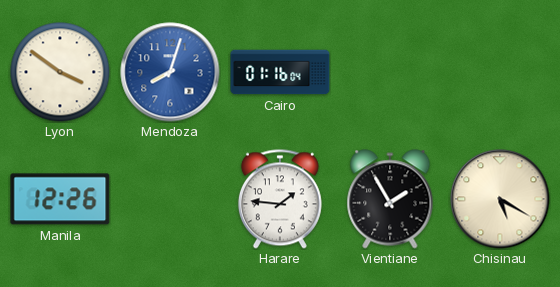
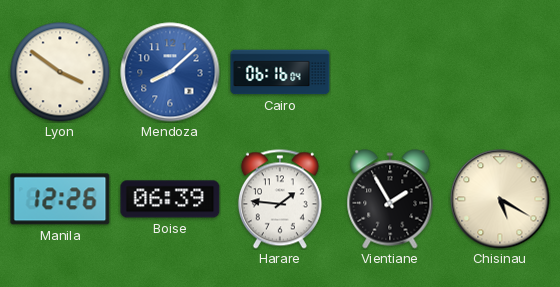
Mendoza: 8:03 -> 8:08 (170, 72)
Cairo: 01:16 -> 06:16 (280, 72)
Boise: none -> 06:39 (170, 199)
